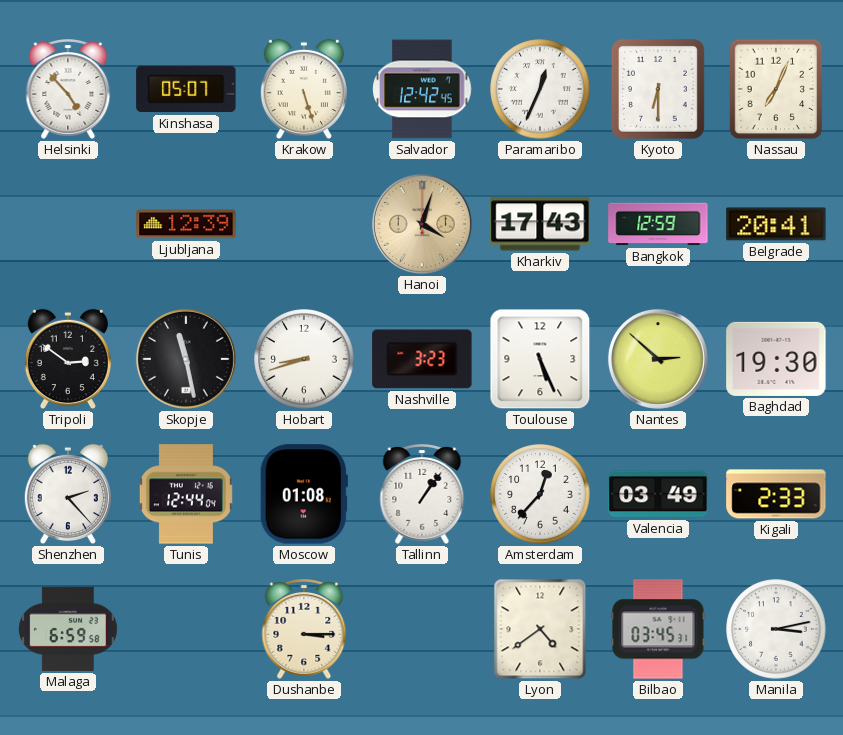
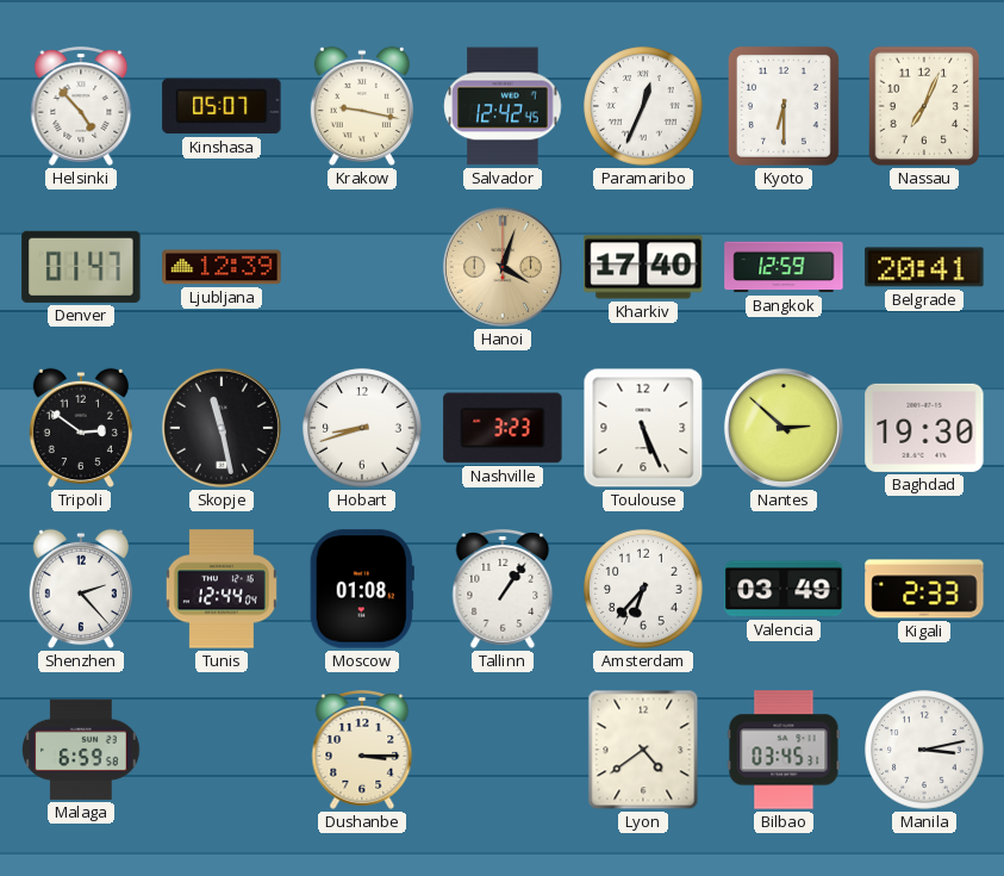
Krakow: 5:27 -> 9:17 (362, 106)
Denver: none -> 01:47 (81, 267)
Kharkiv: 17:43 -> 17:40 (643, 267)
Amsterdam: 12:37 -> 6:37 (643, 589)
